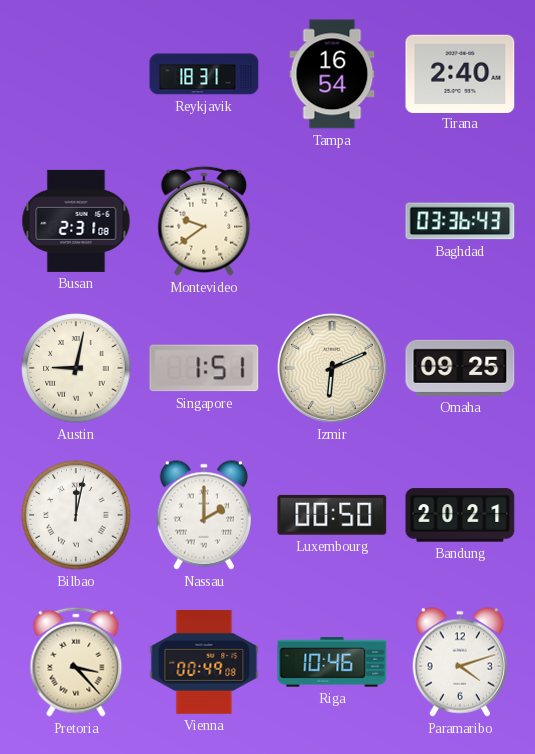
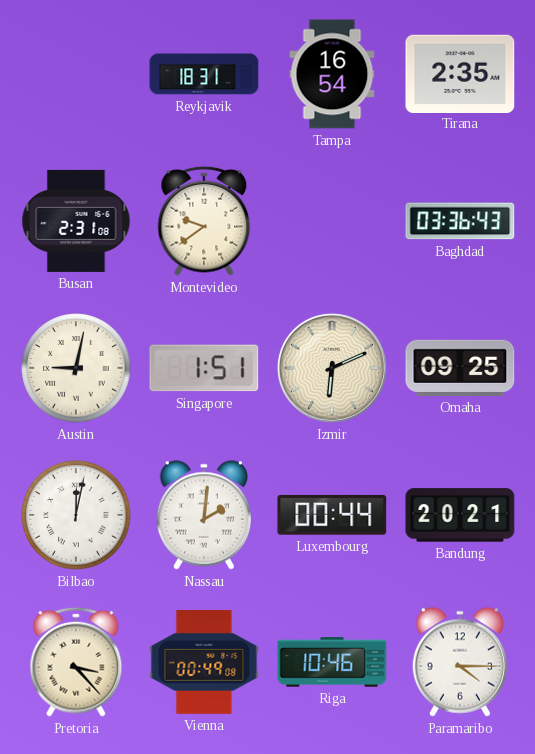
Tirana: 2:40 -> 2:35 (460, 73)
Nassau: 2:00 -> 2:01 (203, 515)
Luxembourg: 00:50 -> 00:44 (332, 515)
Paramaribo: 4:12 -> 4:15 (459, 662)
